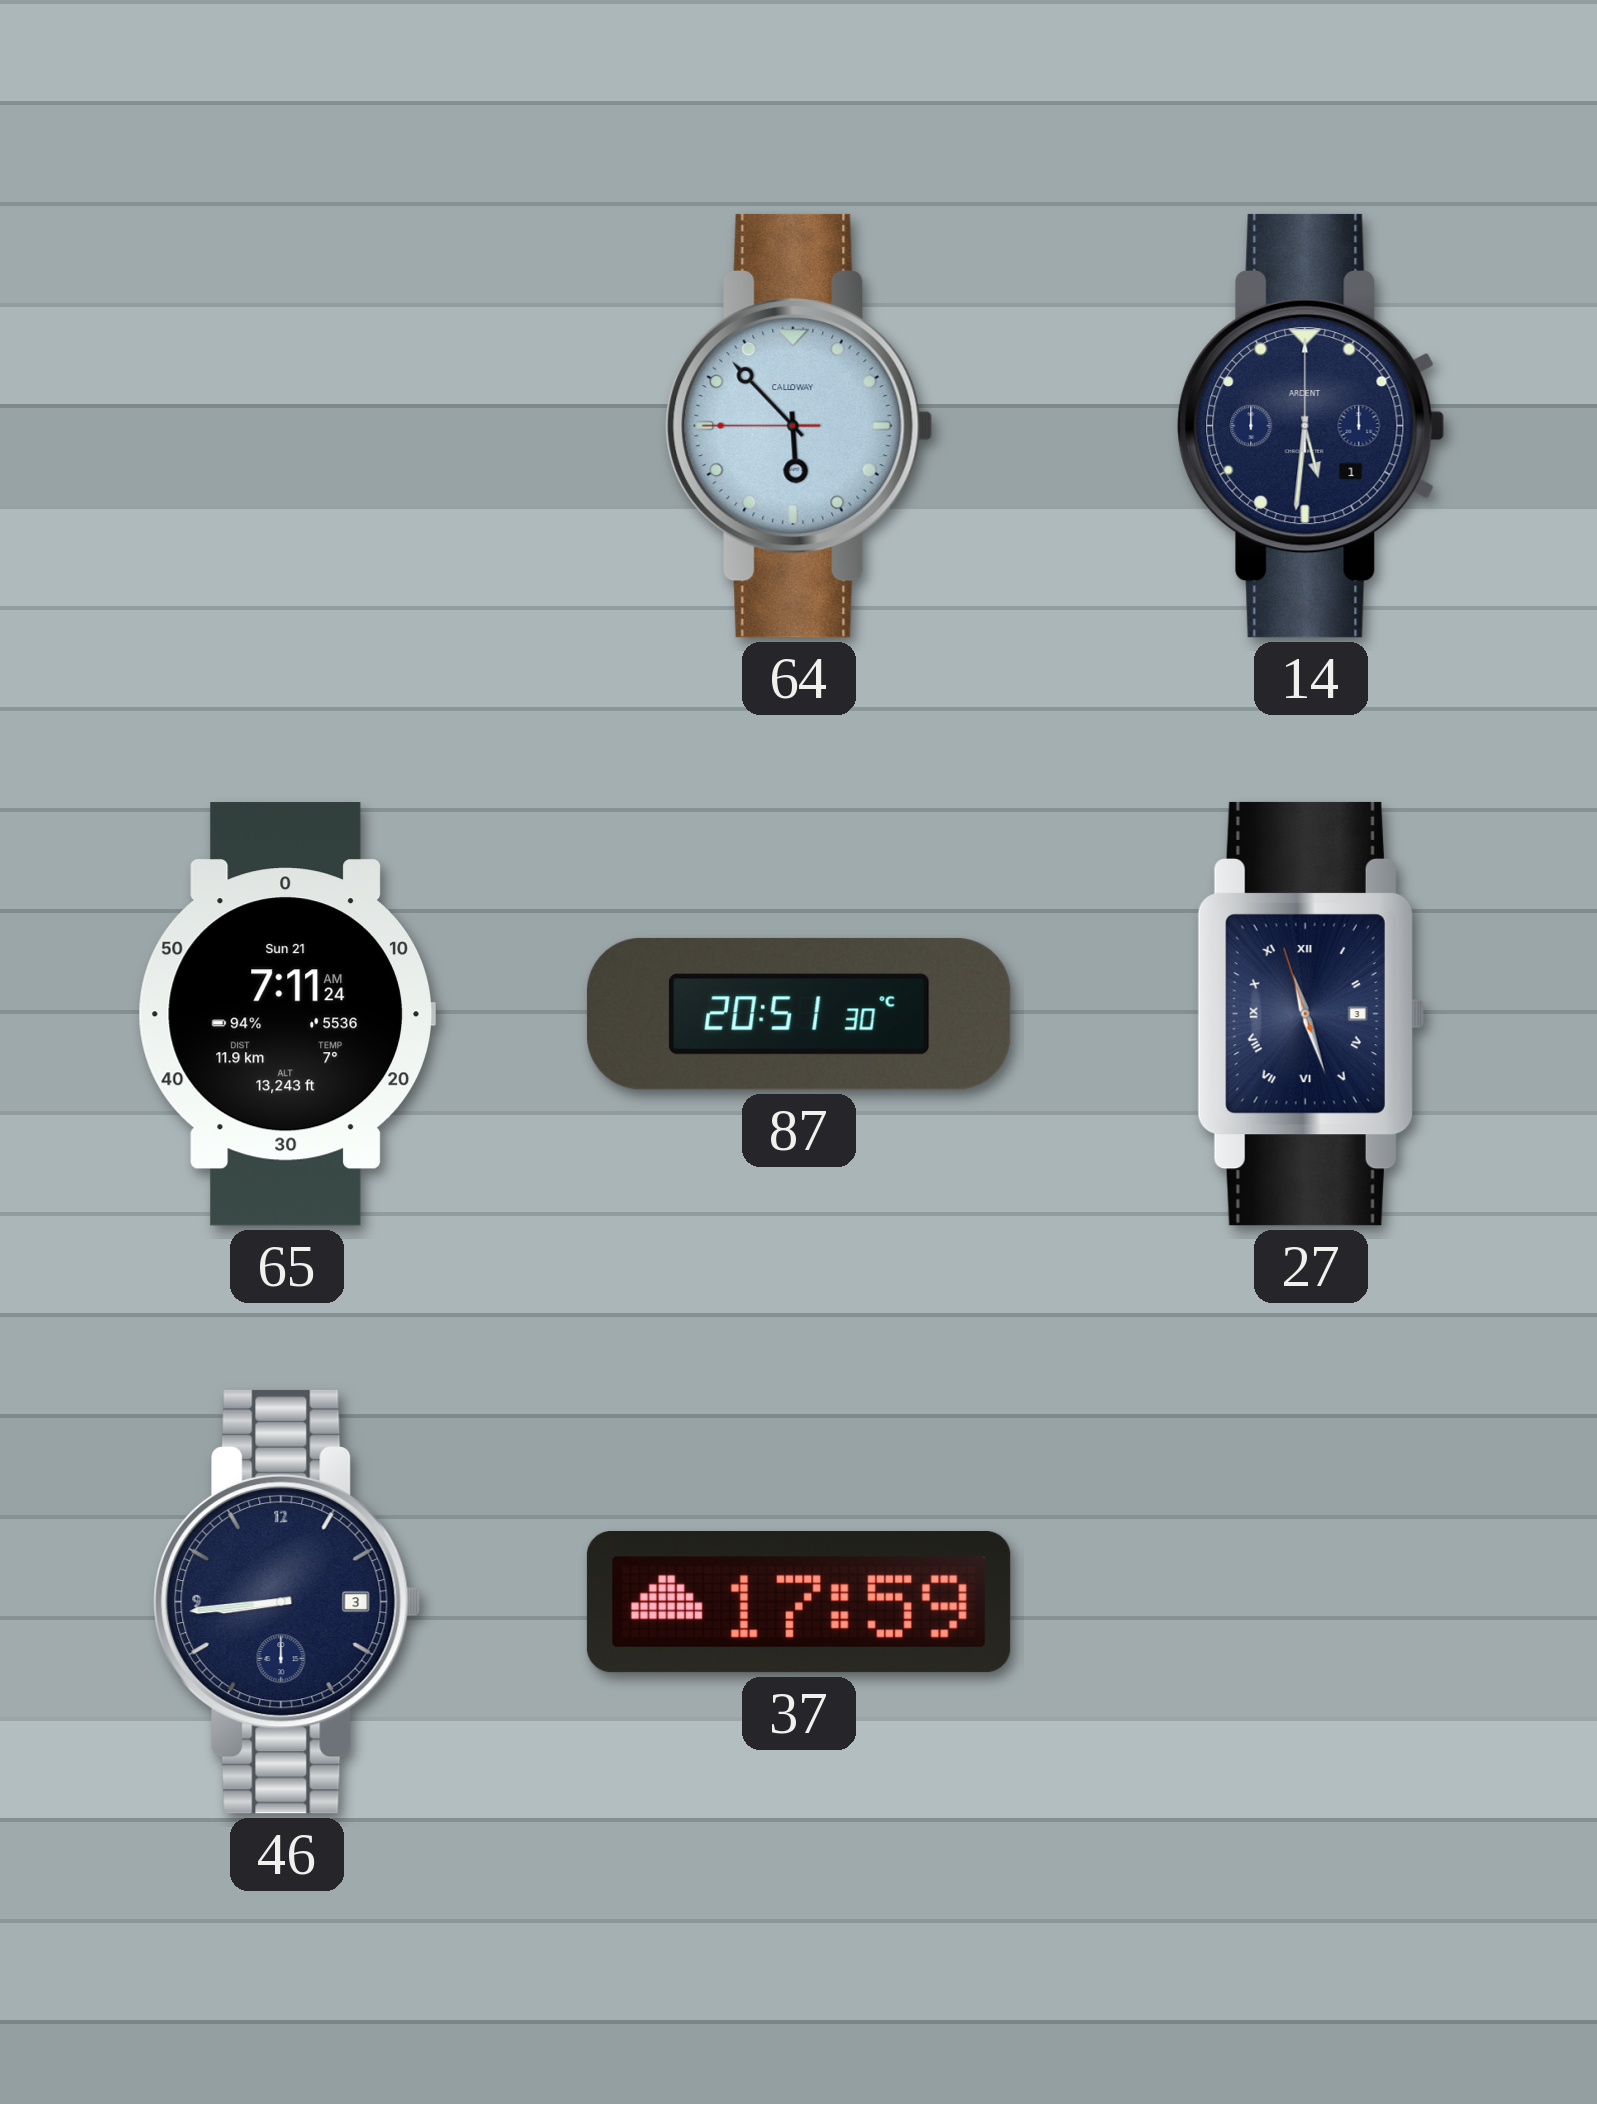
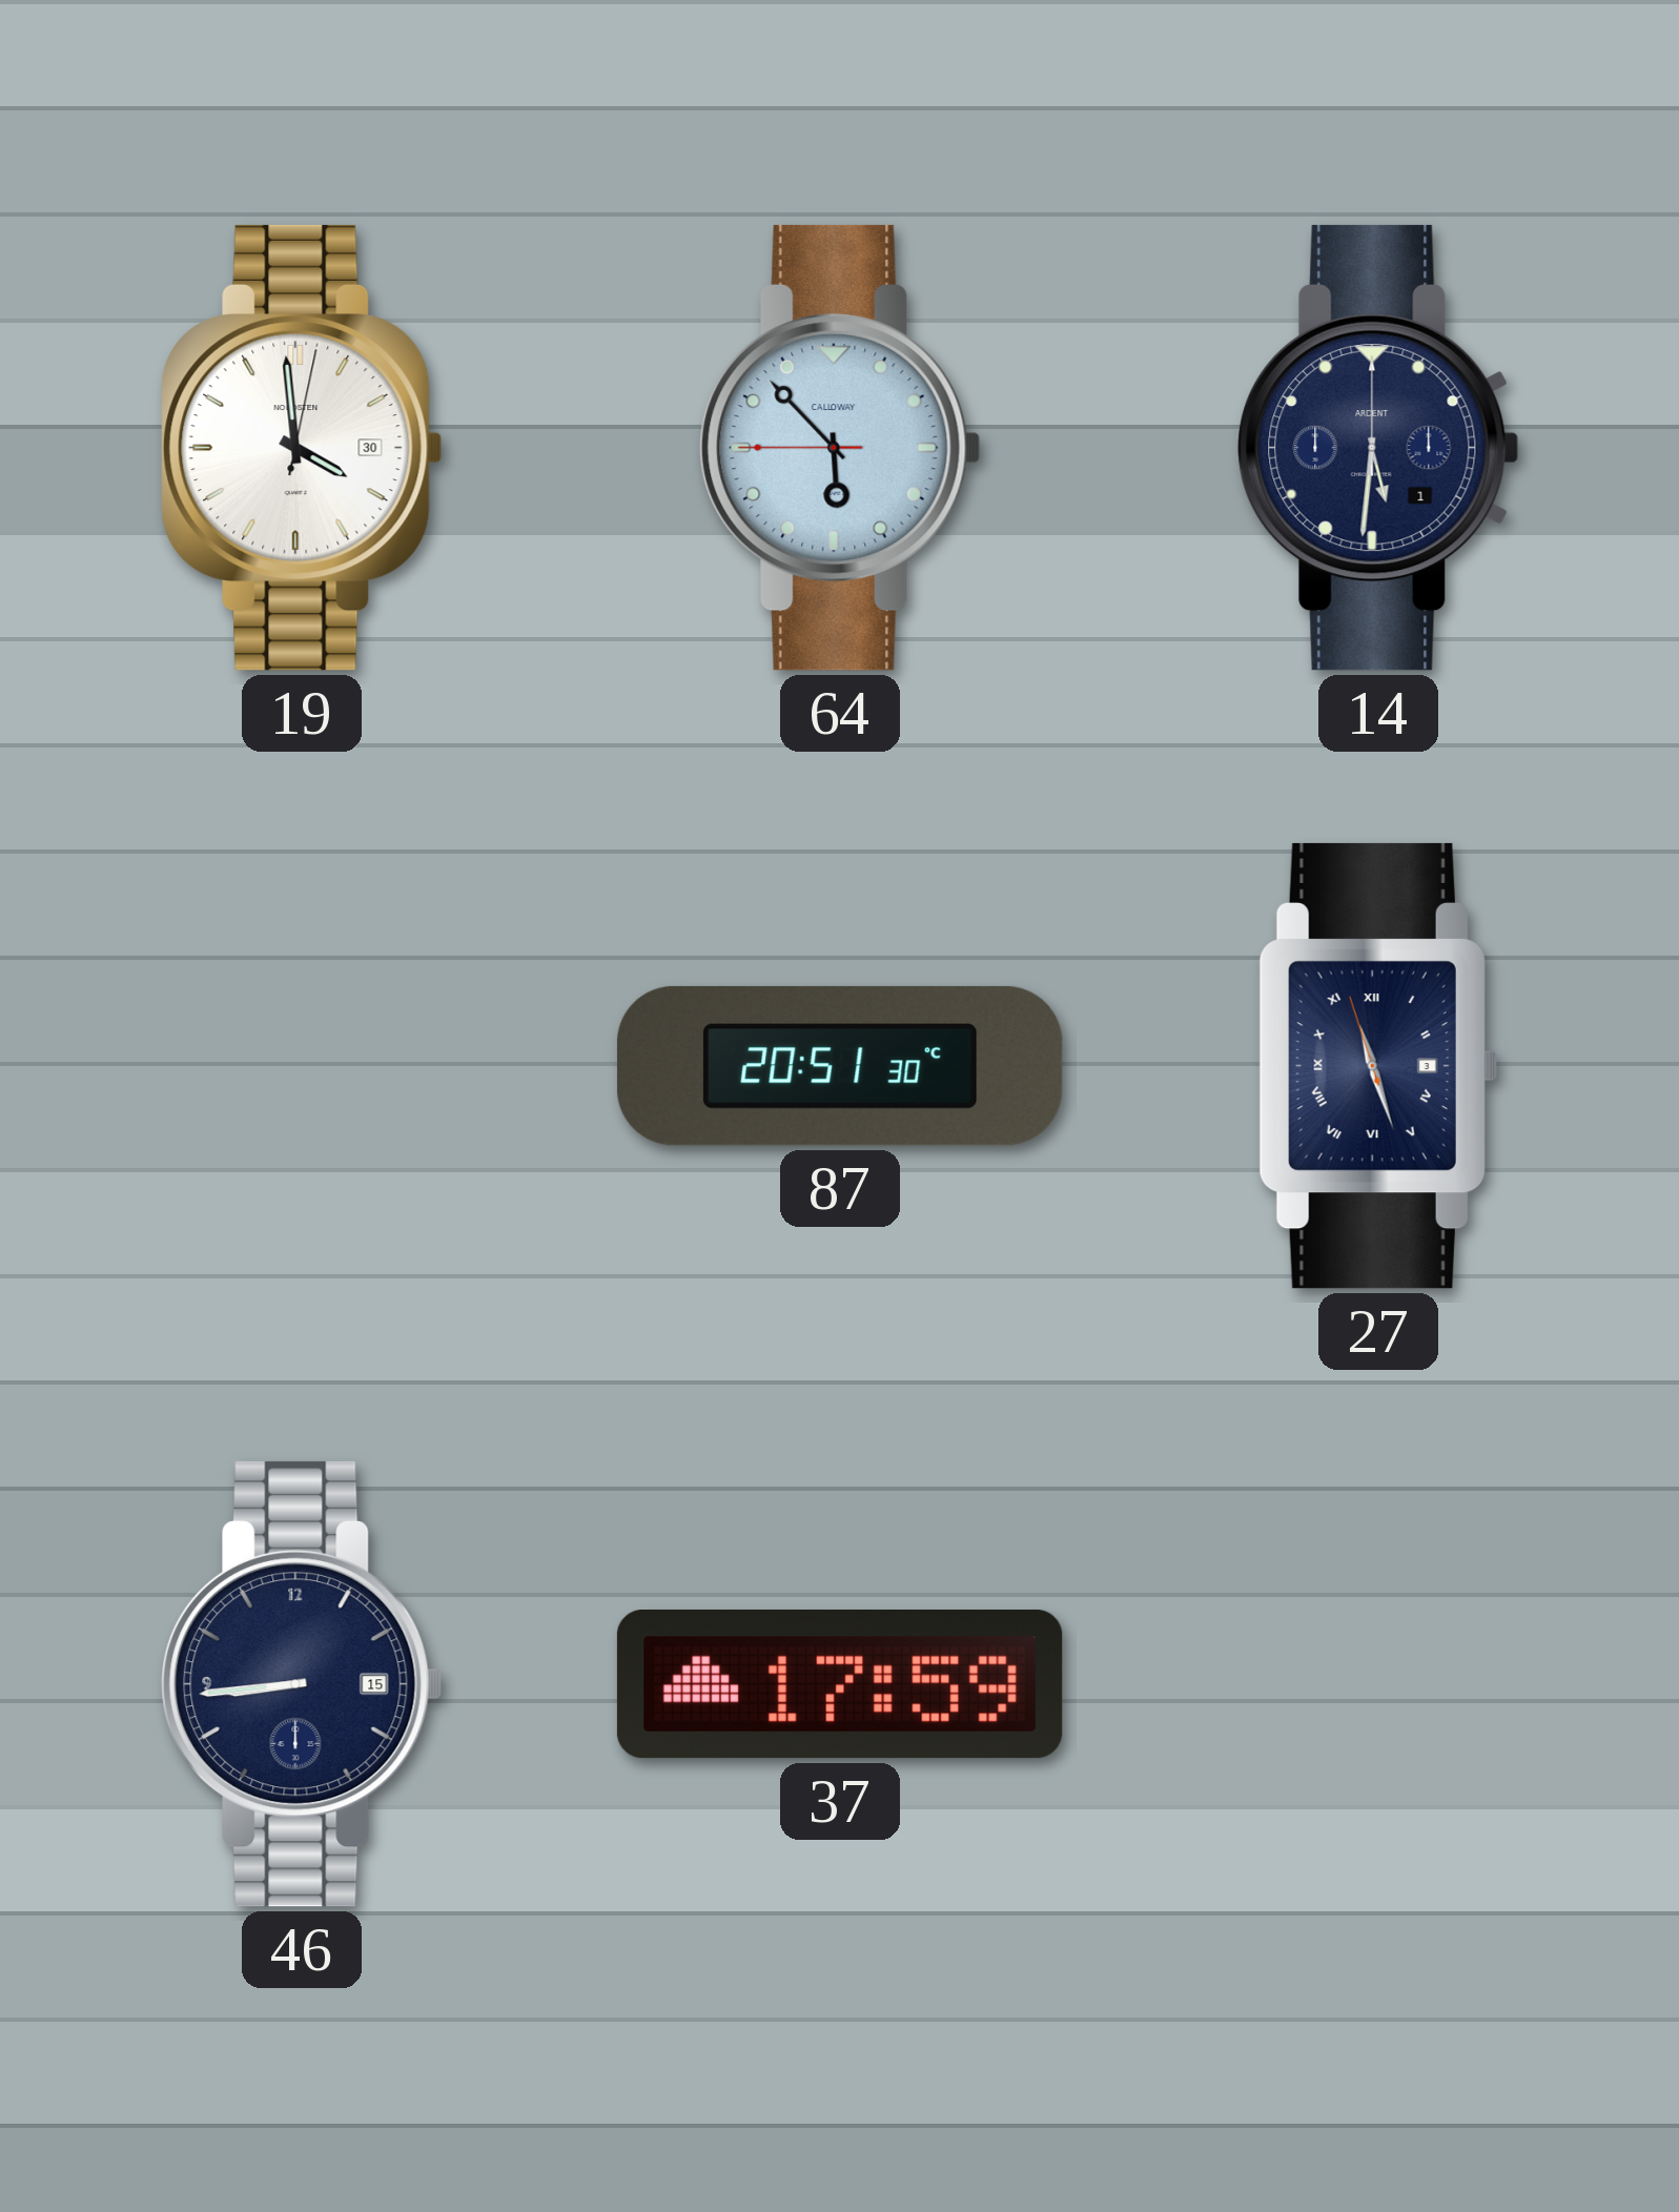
19: none -> 3:59 (302, 448)
65: 7:11 -> none (287, 1014)
46 date: 3 -> 15 (302, 1684)
